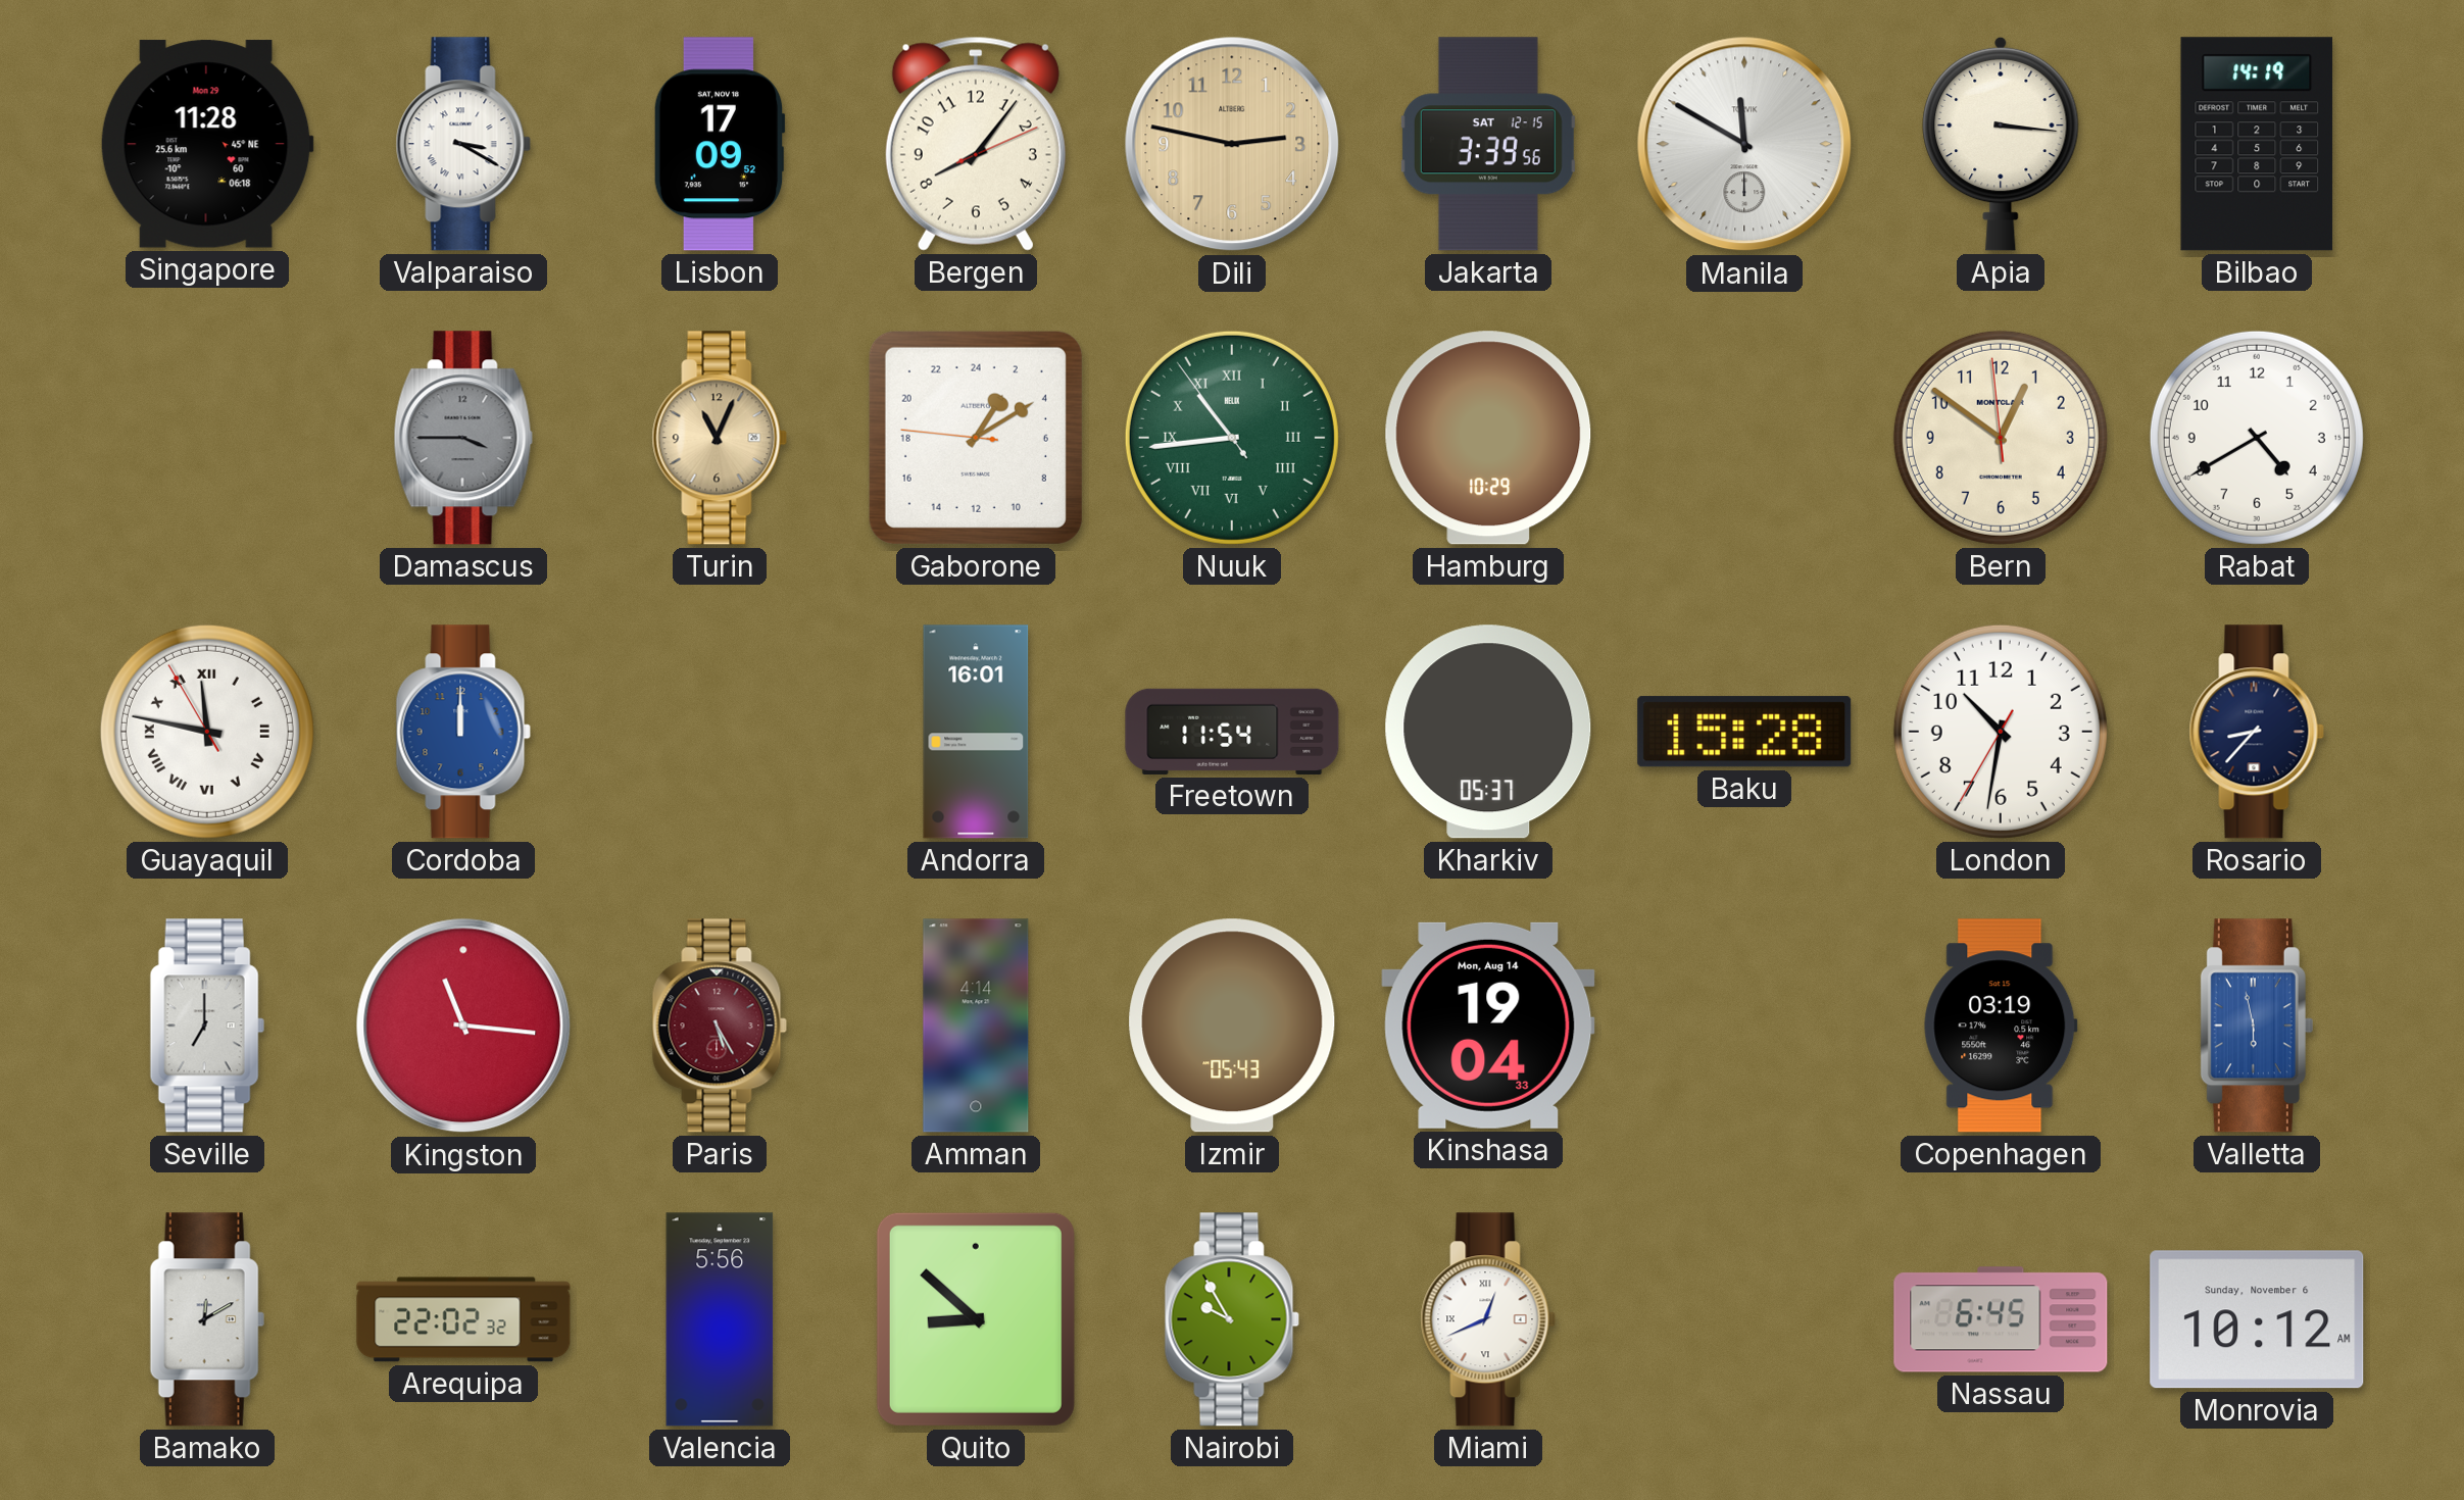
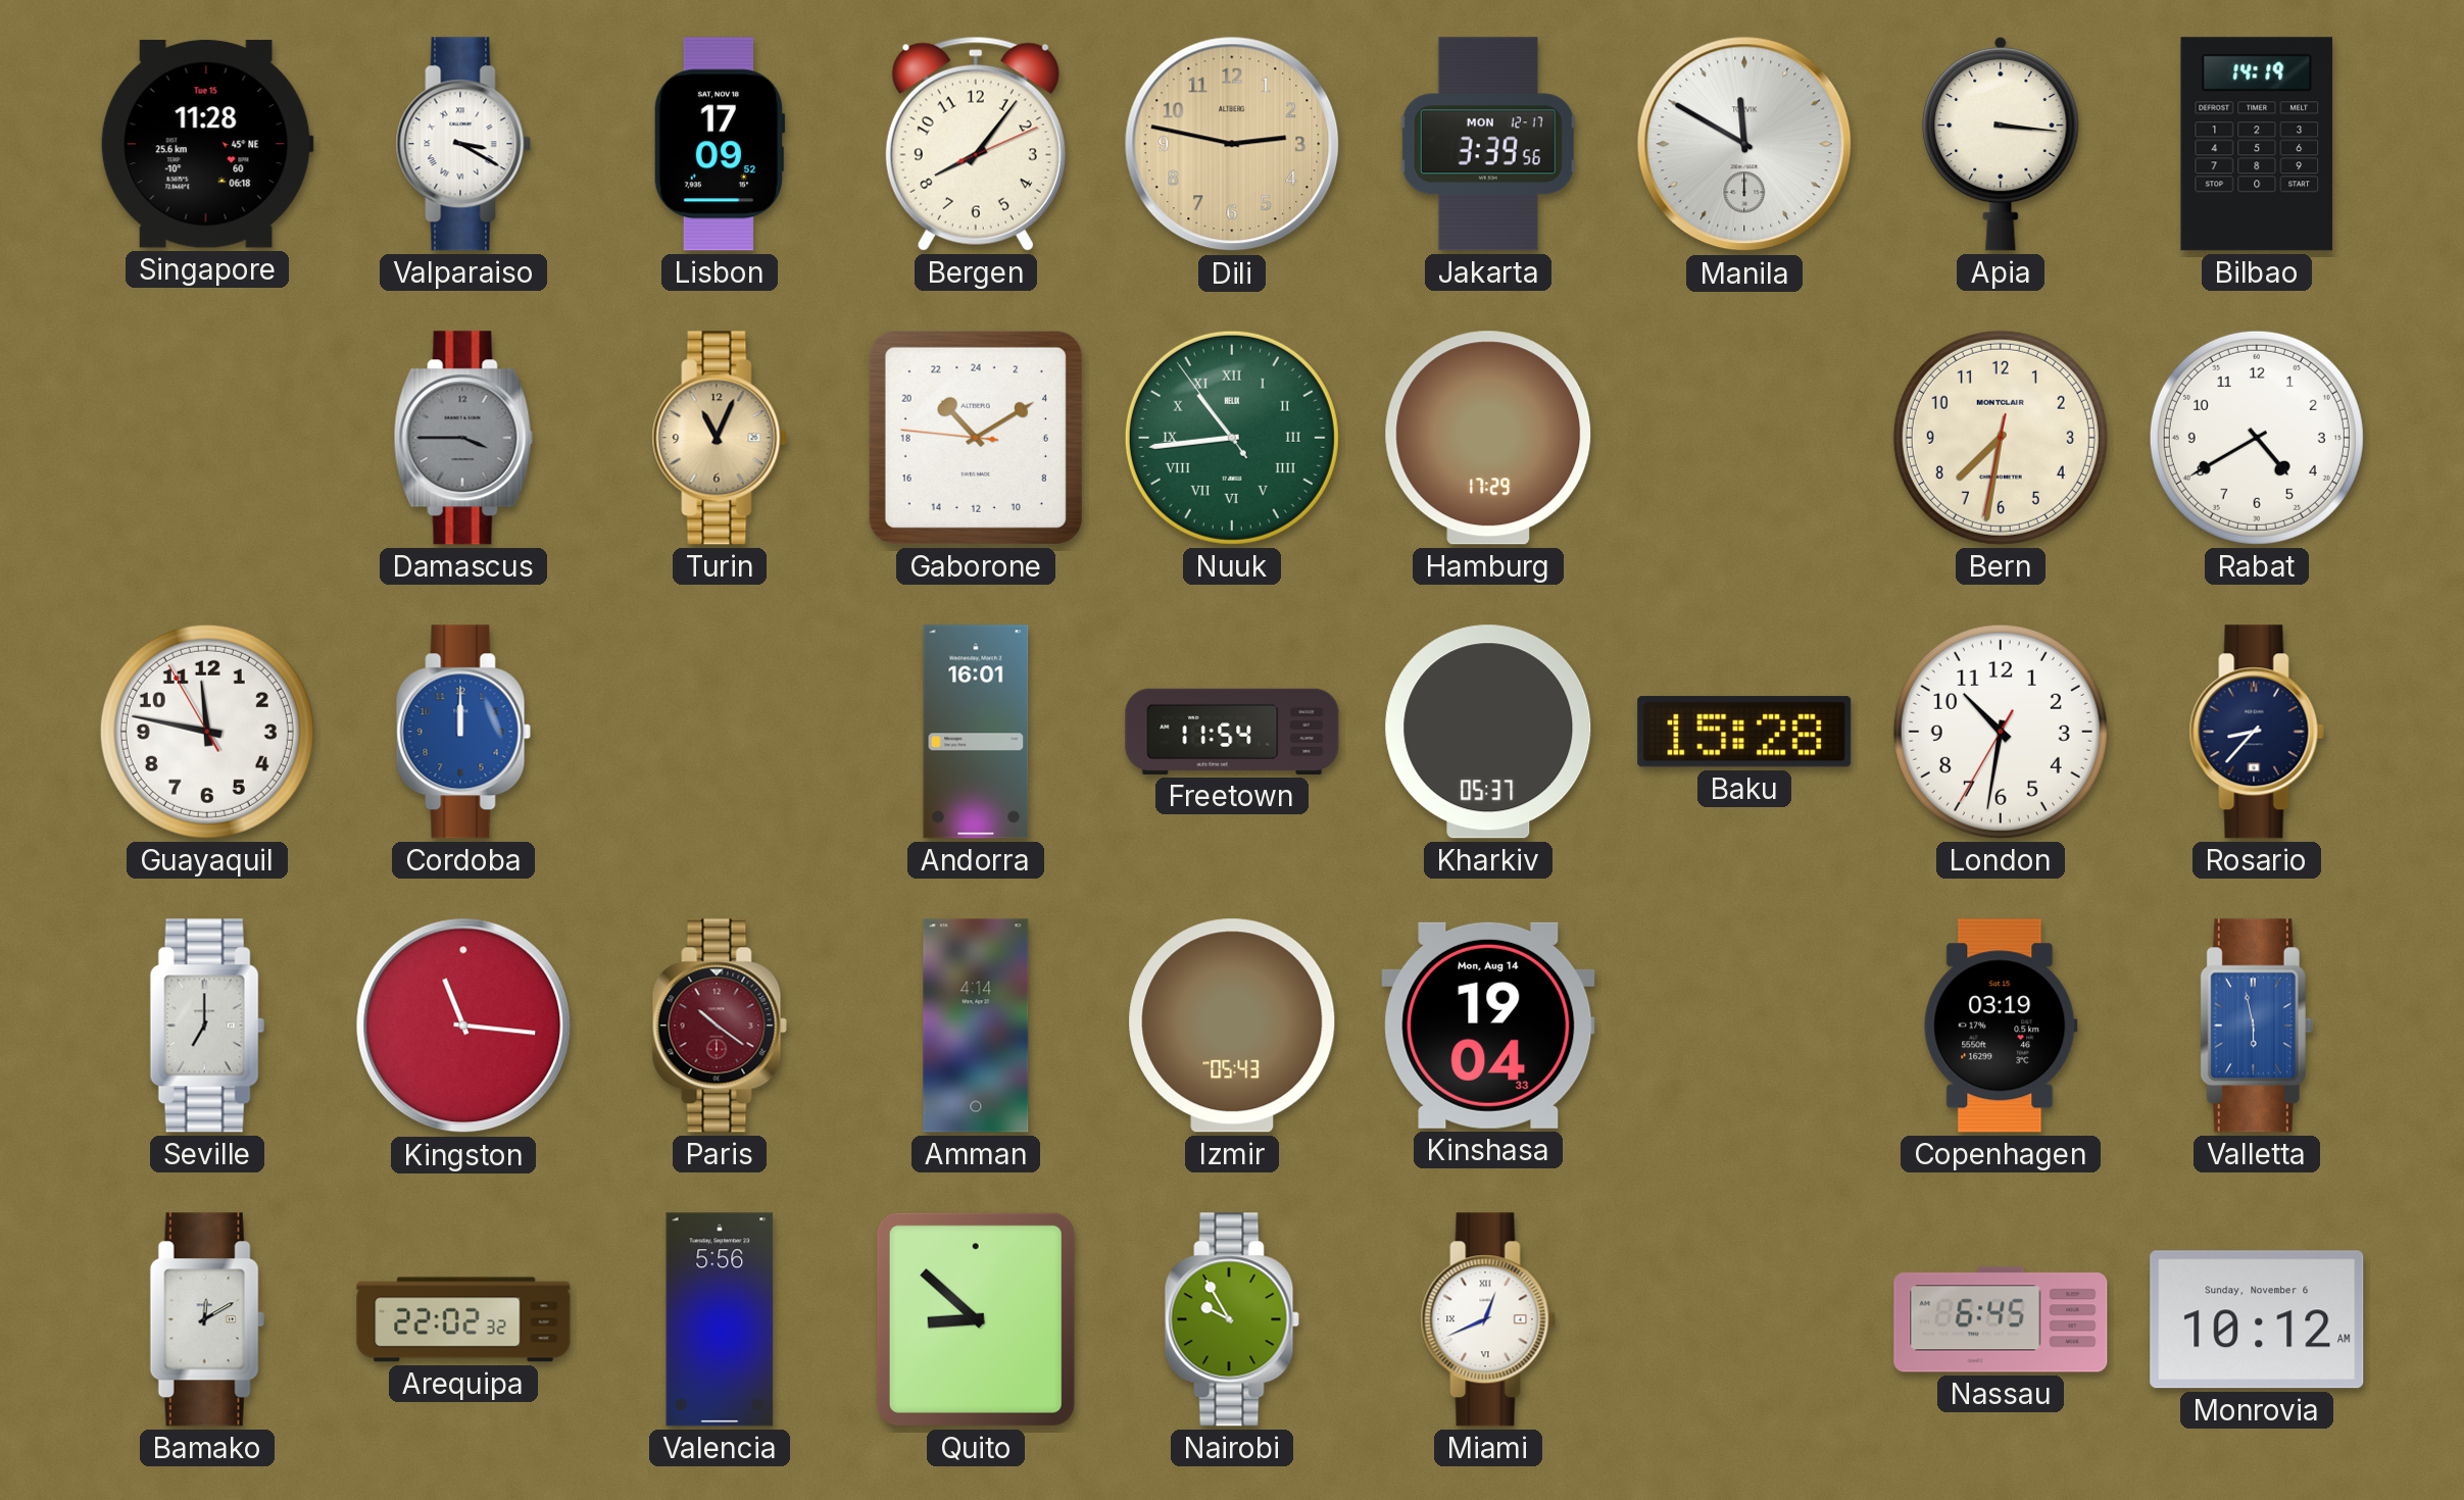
Singapore date: Mon 29 -> Tue 15 (207, 144)
Jakarta date: SAT 12-15 -> MON 12-17 (1488, 144)
Gaborone: 2:09 -> 21:09 (976, 438)
Hamburg: 10:29 -> 17:29 (1488, 438)
Bern: 12:50 -> 7:31 (2001, 438)
Guayaquil numerals: Roman -> Arabic (207, 732)
Paris: 5:25 -> 10:21 (720, 1026)
